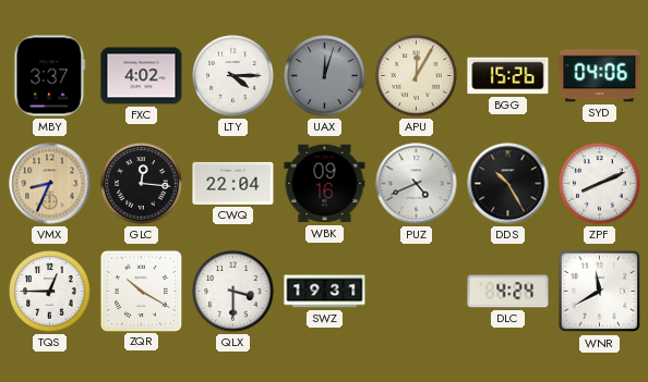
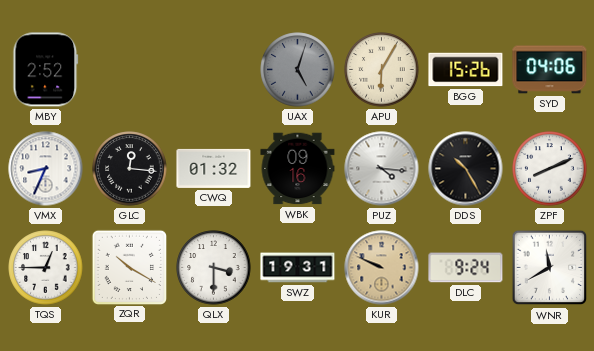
MBY: 3:37 -> 2:52 (46, 70)
FXC: 4:02 -> none (142, 76)
LTY: 4:15 -> none (233, 76)
UAX: 12:03 -> 5:03 (298, 70)
APU: 12:05 -> 6:05 (382, 70)
VMX dial: champagne -> white (46, 169)
CWQ: 22:04 -> 01:32 (214, 168)
PUZ: 4:41 -> 4:16 (382, 169)
KUR: none -> 9:49 (382, 268)
DLC: 4:24 -> 9:24 (466, 268)
